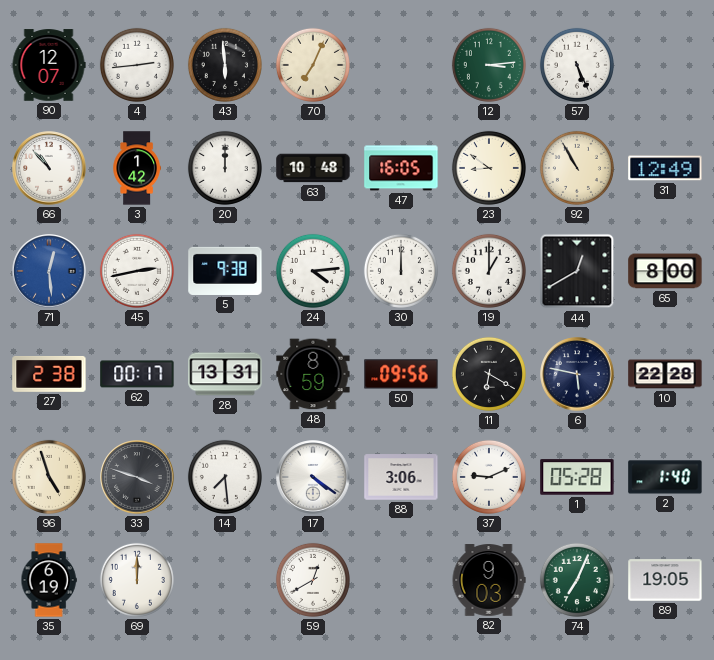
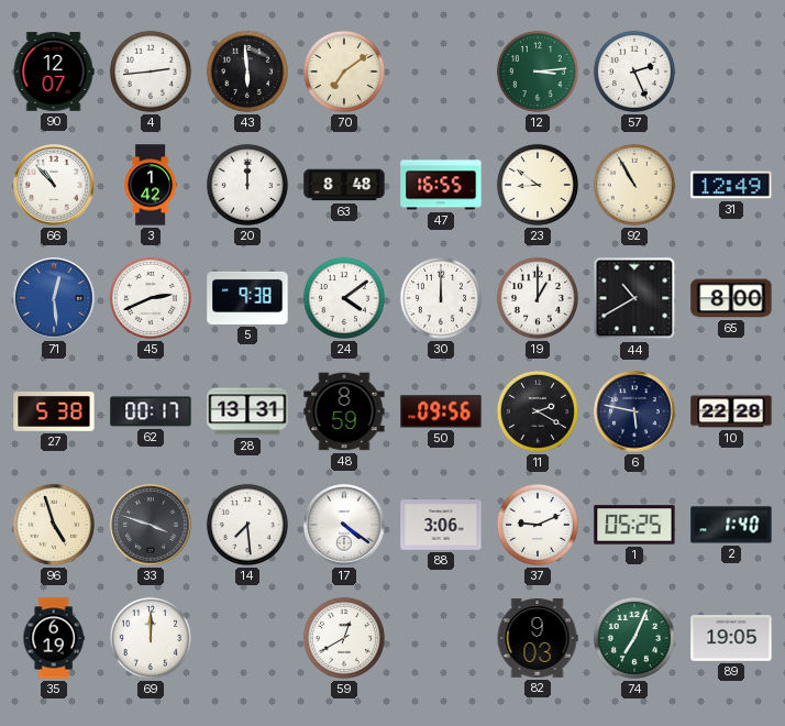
70: 7:04 -> 7:09 (344, 71)
57: 5:26 -> 2:26 (634, 71)
63: 10:48 -> 8:48 (344, 185)
47: 16:05 -> 16:55 (441, 185)
45: 2:43 -> 2:41 (151, 298)
24: 4:14 -> 4:09 (344, 298)
44: 12:40 -> 10:40 (634, 298)
27: 2:38 -> 5:38 (54, 411)
11: 6:20 -> 2:20 (538, 411)
1: 05:28 -> 05:25 (634, 525)
